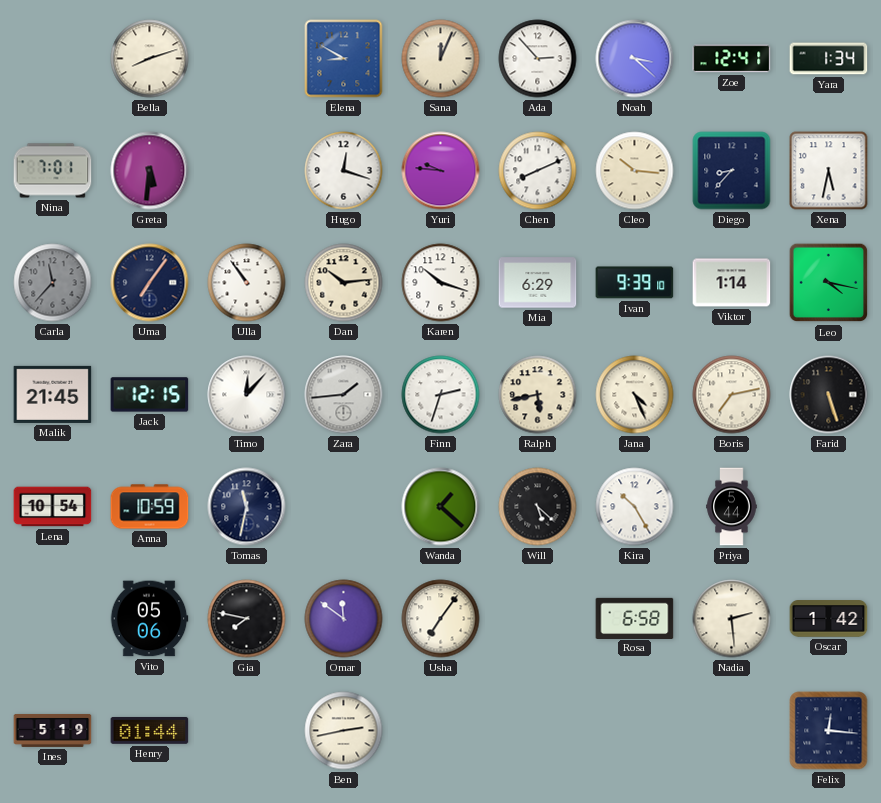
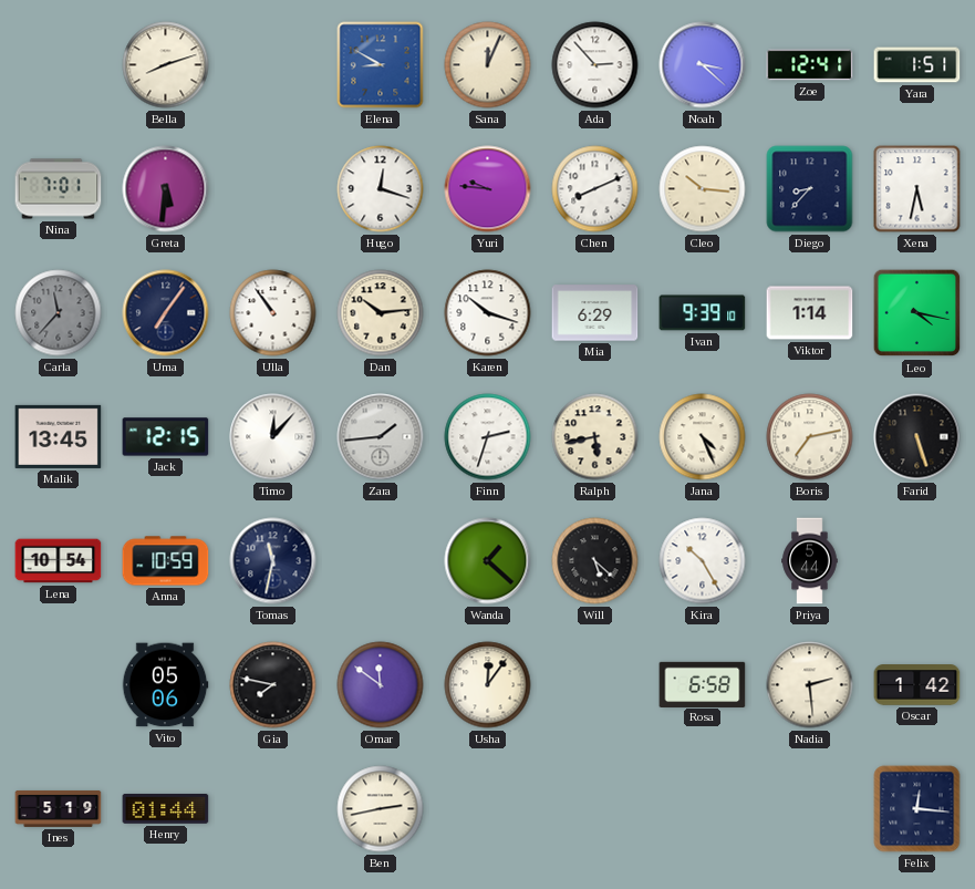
Yara: 1:34 -> 1:51 (917, 65)
Malik: 21:45 -> 13:45 (59, 436)
Usha: 7:06 -> 12:06 (488, 685)
